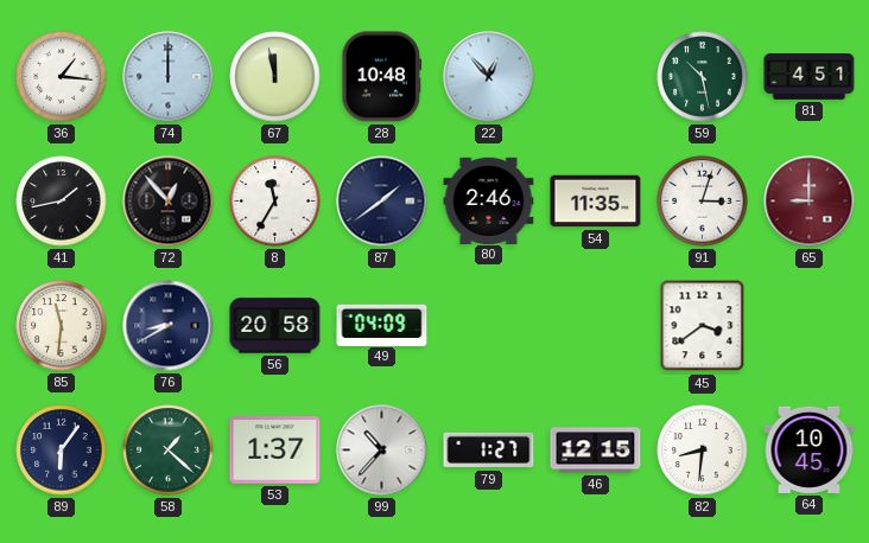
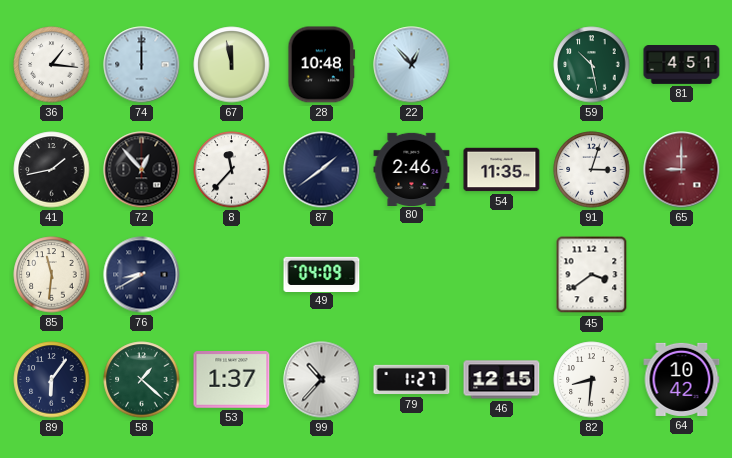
8: 11:35 -> 11:37 (232, 170)
56: 20:58 -> none (275, 326)
64: 10:45 -> 10:42 (682, 379)
